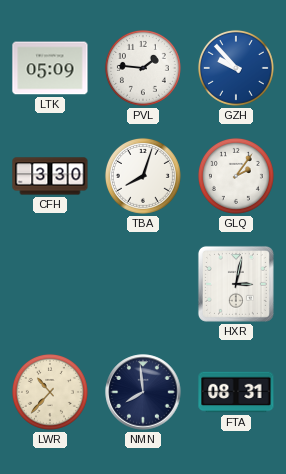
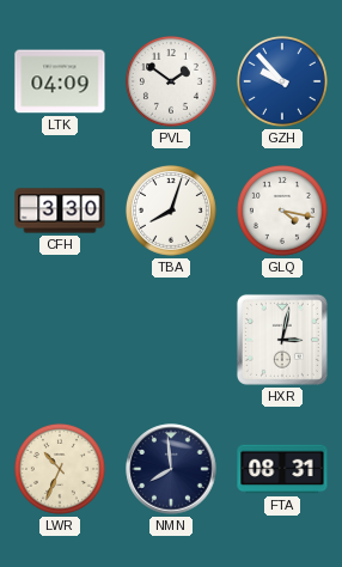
LTK: 05:09 -> 04:09 (60, 81)
PVL: 1:46 -> 1:51 (171, 81)
GLQ: 2:06 -> 4:17 (282, 211)
LWR: 10:37 -> 10:34 (60, 469)
